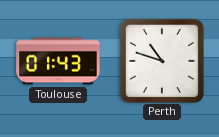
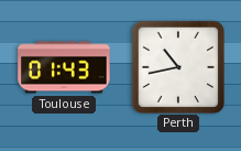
Perth: 10:48 -> 10:43 (177, 66)
